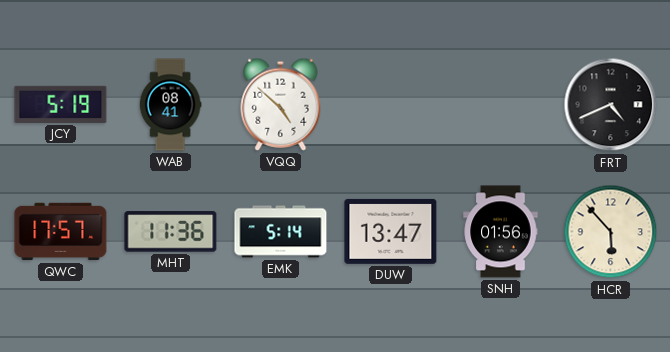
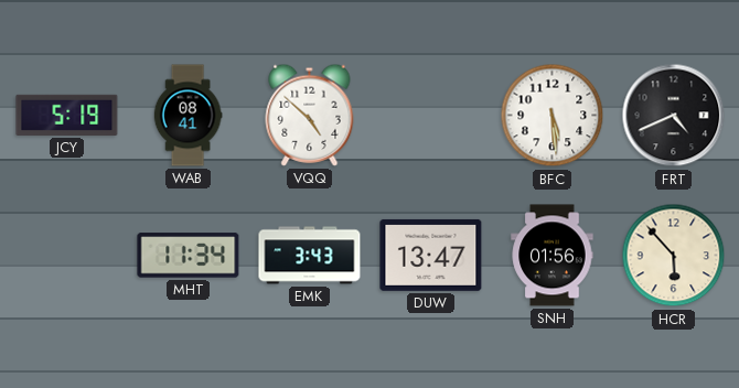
BFC: none -> 5:29 (553, 116)
QWC: 17:57 -> none (61, 232)
MHT: 11:36 -> 11:34 (189, 256)
EMK: 5:14 -> 3:43 (310, 256)
